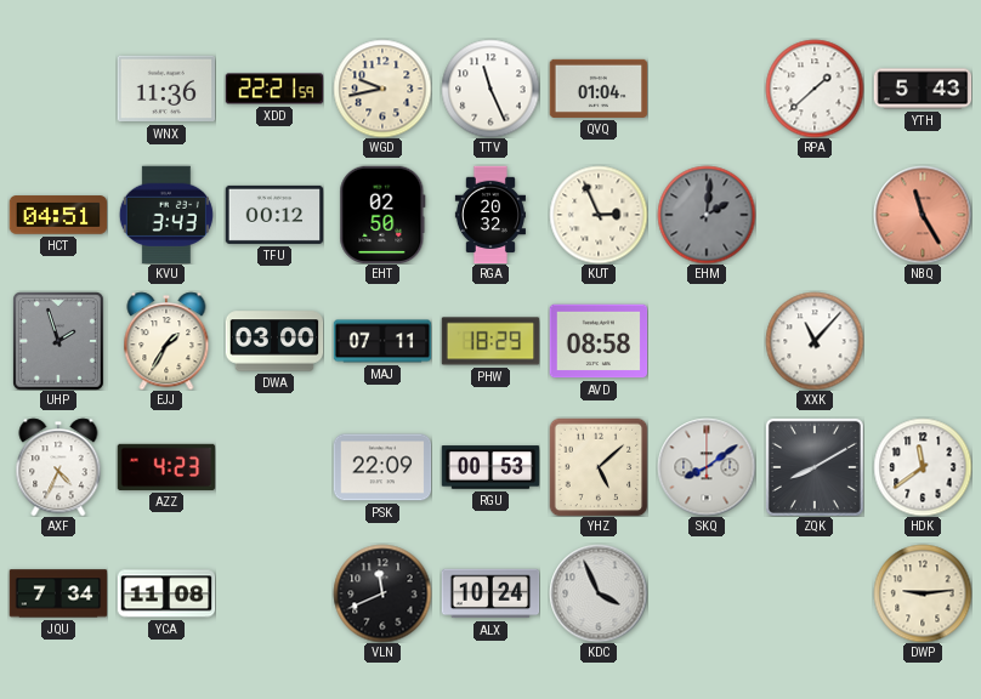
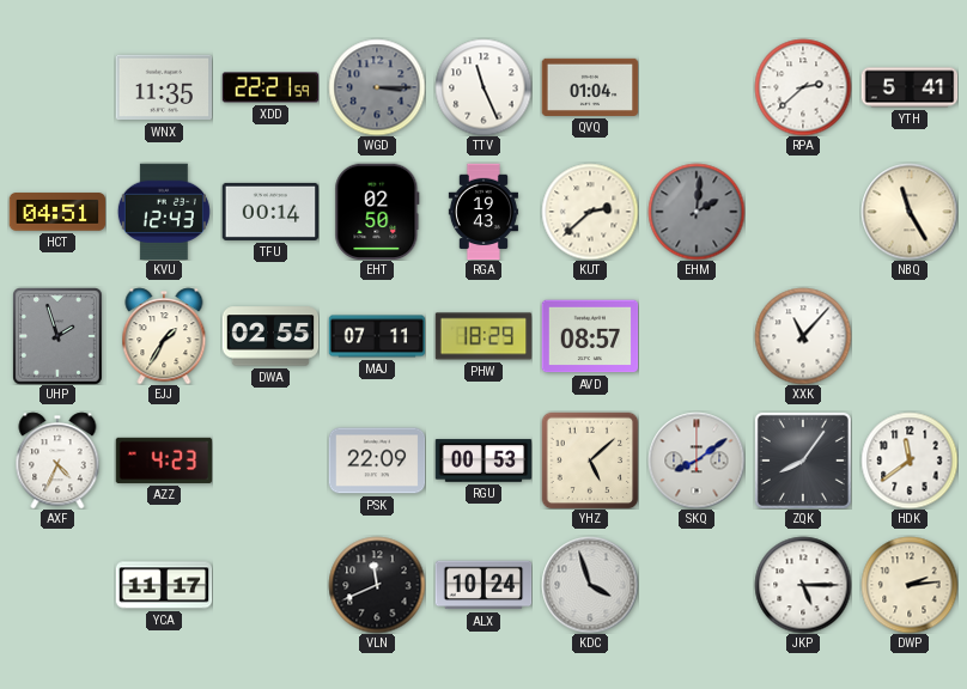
WNX: 11:36 -> 11:35 (164, 87)
WGD: 9:43 -> 3:15 (377, 87)
WGD dial: cream -> grey (377, 87)
RPA: 1:38 -> 2:38 (803, 87)
YTH: 5:43 -> 5:41 (910, 87)
KVU: 3:43 -> 12:43 (164, 212)
TFU: 00:12 -> 00:14 (270, 212)
RGA: 20:32 -> 19:43 (483, 212)
KUT: 2:56 -> 2:38 (590, 212)
NBQ dial: salmon -> cream (910, 212)
DWA: 03:00 -> 02:55 (270, 336)
AVD: 08:58 -> 08:57 (590, 336)
ZQK: 8:10 -> 8:06 (803, 461)
JQU: 7:34 -> none (58, 593)
YCA: 11:08 -> 11:17 (164, 585)
KDC: 3:56 -> 3:57 (590, 585)
JKP: none -> 5:15 (803, 585)
DWP: 9:14 -> 2:14 (910, 585)
